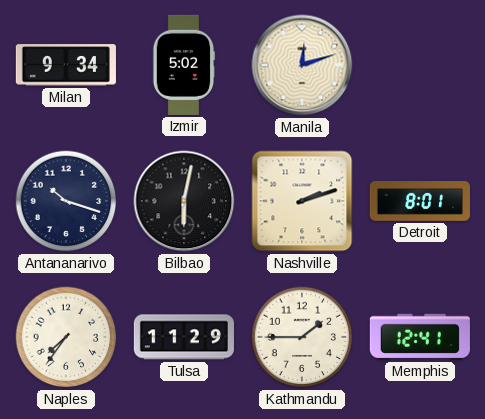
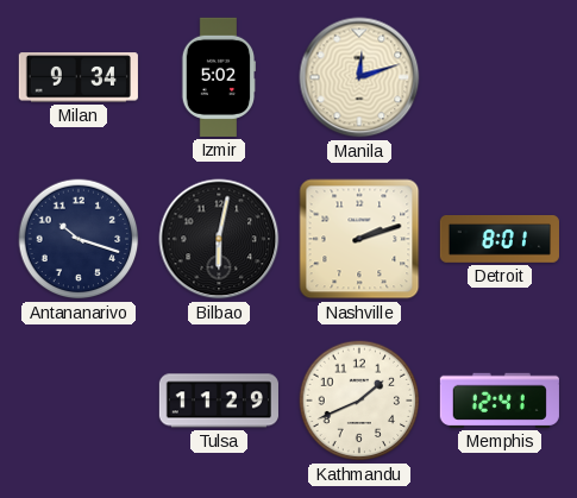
Naples: 7:36 -> none (66, 337)
Kathmandu: 1:45 -> 1:41 (359, 401)
